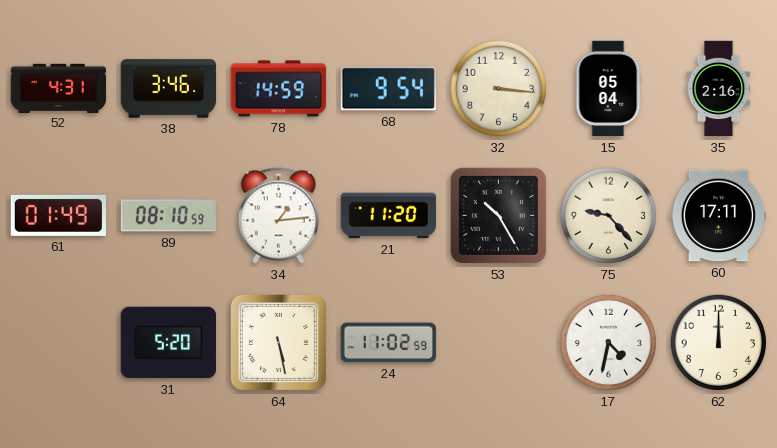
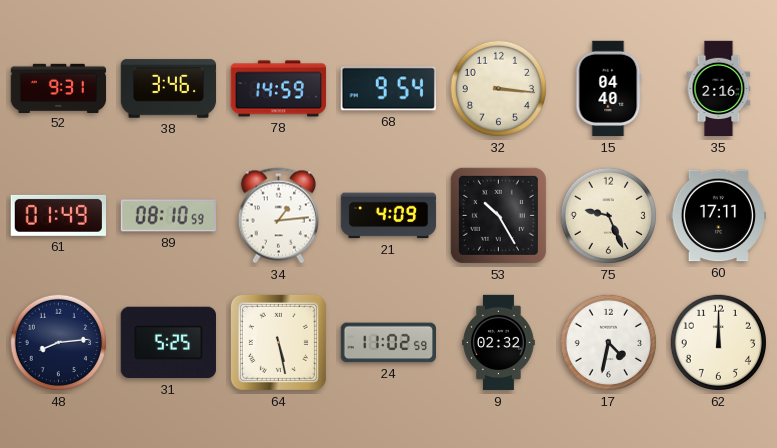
52: 4:31 -> 9:31 (59, 88)
15: 05:04 -> 04:40 (609, 89)
21: 11:20 -> 4:09 (389, 216)
75: 9:23 -> 9:26 (608, 215)
48: none -> 8:14 (58, 342)
31: 5:20 -> 5:25 (168, 343)
9: none -> 02:32 (499, 343)
